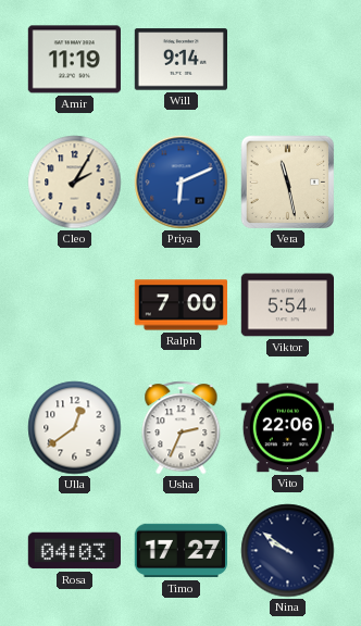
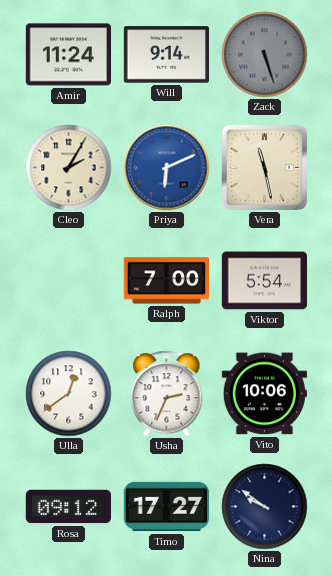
Amir: 11:19 -> 11:24 (68, 55)
Zack: none -> 5:27 (265, 55)
Vito: 22:06 -> 10:06 (264, 394)
Rosa: 04:03 -> 09:12 (68, 507)
